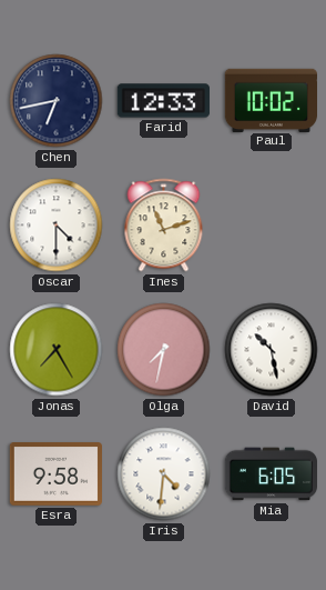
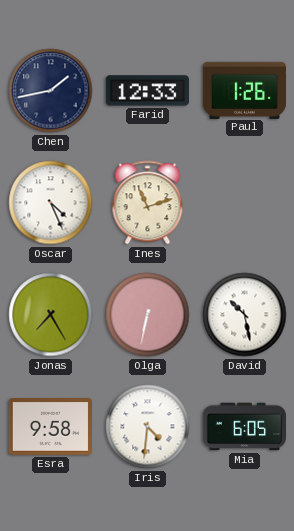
Chen: 6:43 -> 1:43 (51, 91)
Paul: 10:02 -> 1:26 (244, 90)
Oscar: 4:30 -> 4:26 (51, 203)
Olga: 7:32 -> 6:32 (148, 315)
